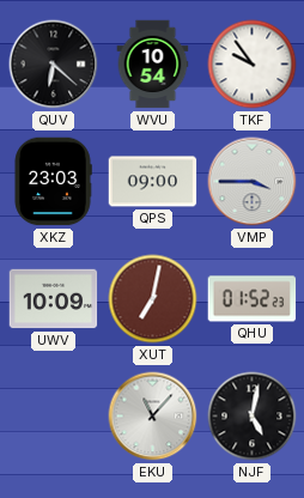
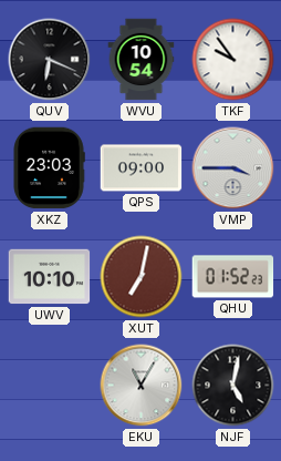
QUV: 6:22 -> 6:19 (50, 60)
UWV: 10:09 -> 10:10 (50, 277)
EKU: 11:07 -> 11:05 (142, 386)
